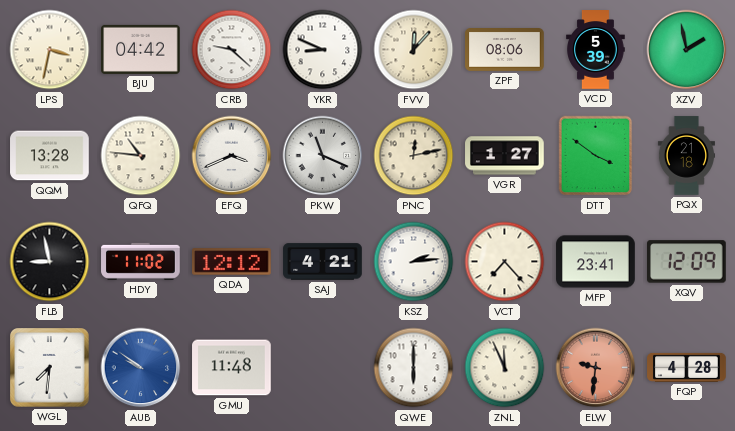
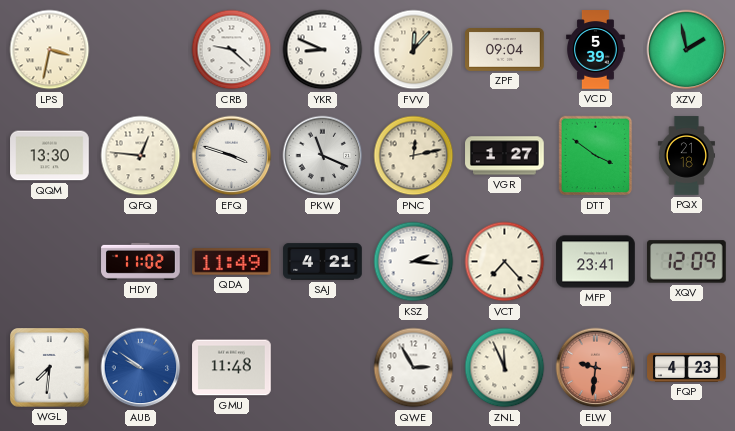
BJU: 04:42 -> none (141, 49)
ZPF: 08:06 -> 09:04 (505, 50)
QQM: 13:28 -> 13:30 (50, 156)
QFQ: 10:46 -> 12:46 (141, 156)
EFQ: 3:41 -> 3:48 (232, 156)
FLB: 8:58 -> none (50, 262)
QDA: 12:12 -> 11:49 (232, 262)
KSZ: 2:14 -> 2:16 (414, 262)
QWE: 6:00 -> 2:55 (414, 368)
FQP: 4:28 -> 4:23 (687, 367)
